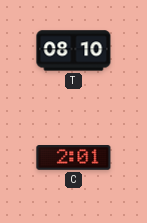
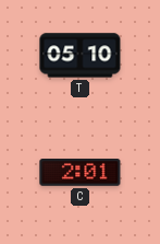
T: 08:10 -> 05:10 (81, 56)
